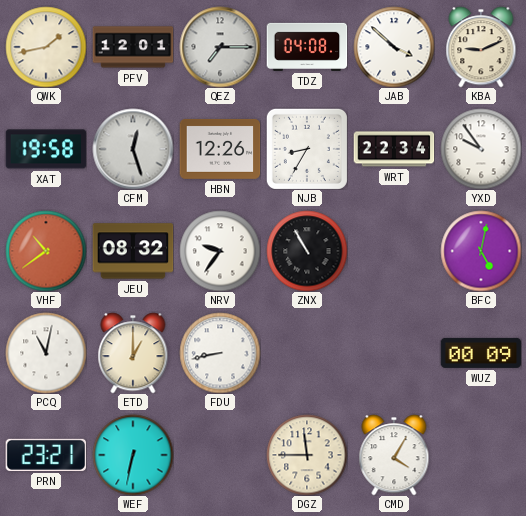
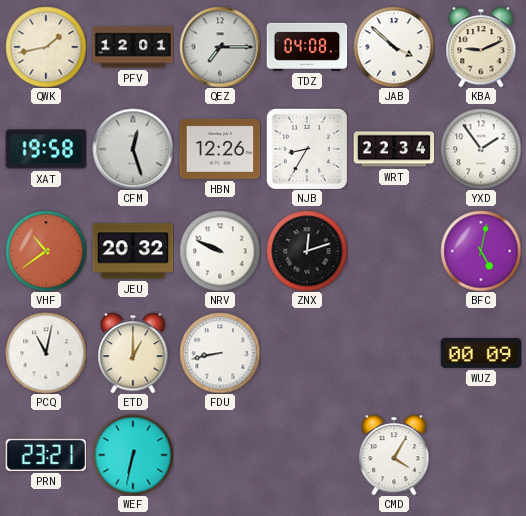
YXD: 9:54 -> 1:54 (481, 149)
JEU: 08:32 -> 20:32 (133, 251)
NRV: 9:36 -> 9:49 (220, 251)
ZNX: 10:55 -> 12:12 (307, 251)
DGZ: 11:45 -> none (307, 455)
